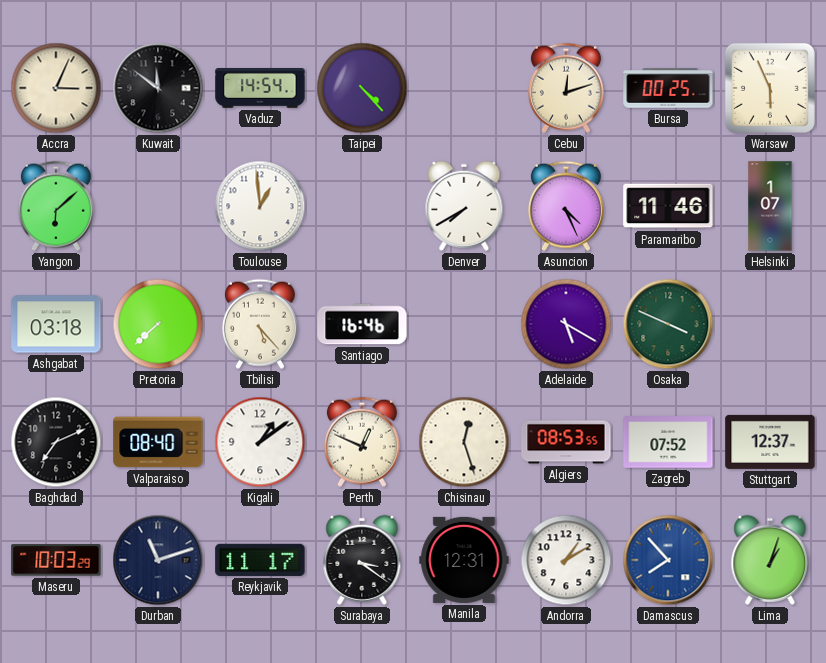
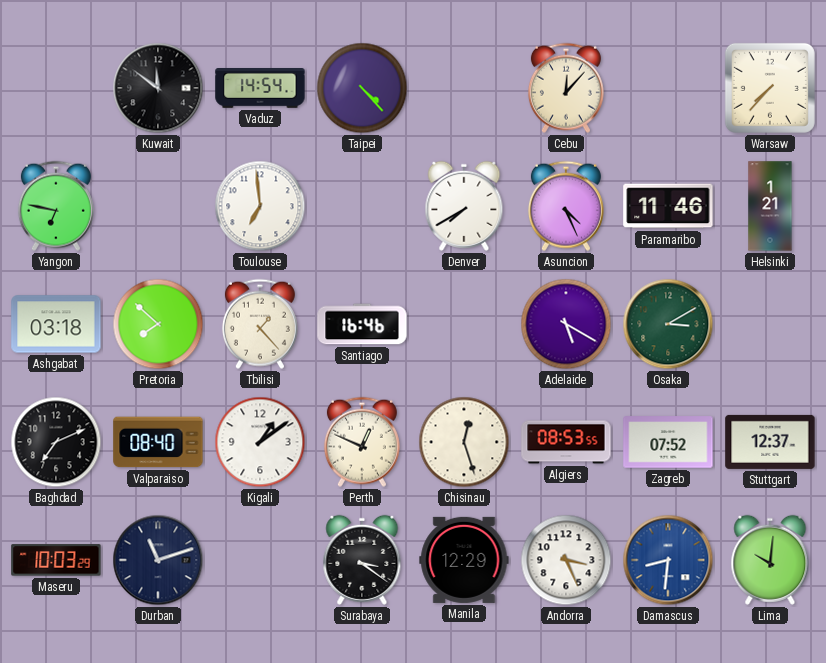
Accra: 3:04 -> none (56, 88)
Cebu: 12:12 -> 12:07 (566, 88)
Bursa: 00:25 -> none (668, 88)
Warsaw: 5:56 -> 7:37 (770, 88)
Yangon: 6:08 -> 6:47 (56, 206)
Toulouse: 12:59 -> 6:59 (260, 206)
Helsinki: 1:07 -> 1:21 (770, 206)
Pretoria: 7:38 -> 7:52 (158, 324)
Tbilisi: 5:23 -> 1:23 (260, 324)
Osaka: 3:49 -> 3:10 (668, 324)
Reykjavik: 11:17 -> none (260, 560)
Manila: 12:31 -> 12:29 (464, 560)
Andorra: 1:10 -> 3:26 (566, 560)
Damascus: 7:53 -> 8:31 (668, 560)
Lima: 1:03 -> 10:01 (770, 560)
